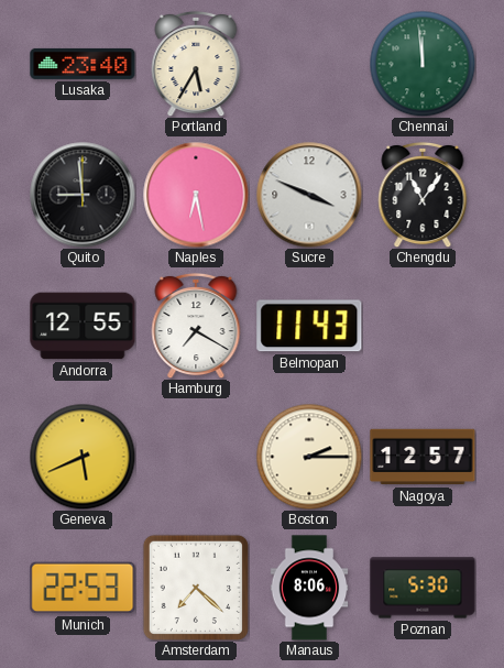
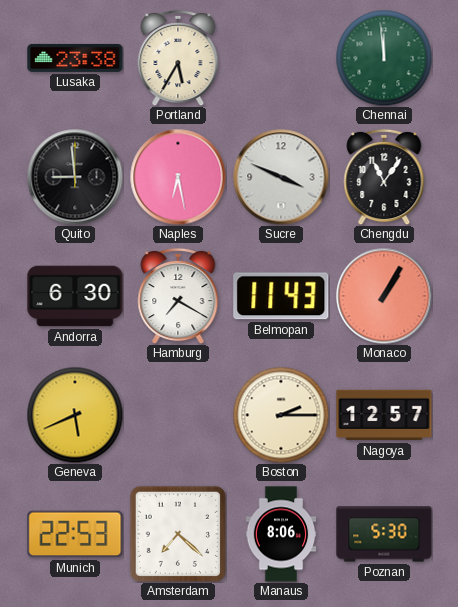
Lusaka: 23:40 -> 23:38 (75, 58)
Andorra: 12:55 -> 6:30 (75, 296)
Monaco: none -> 1:05 (384, 296)
